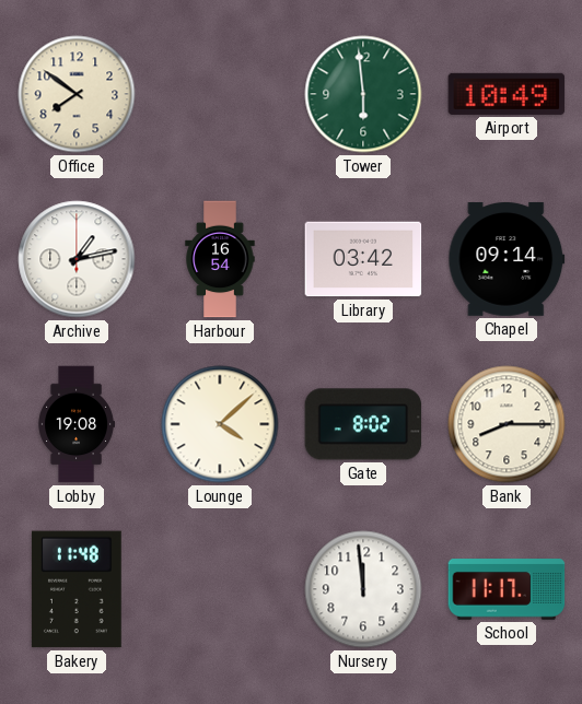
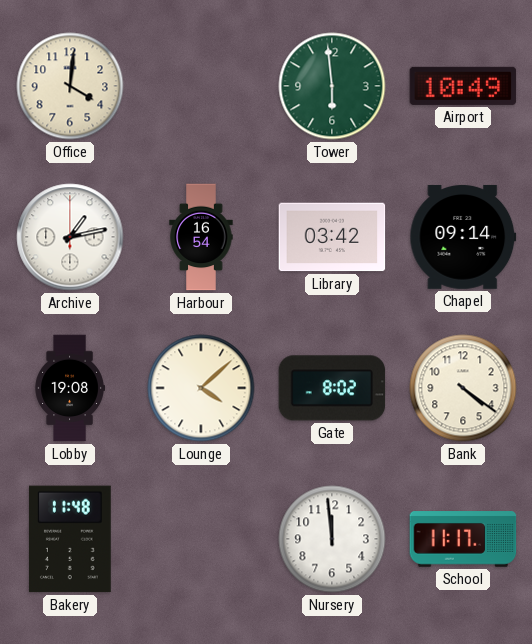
Office: 7:51 -> 4:01 (70, 86)
Bank: 8:15 -> 4:21 (463, 388)
